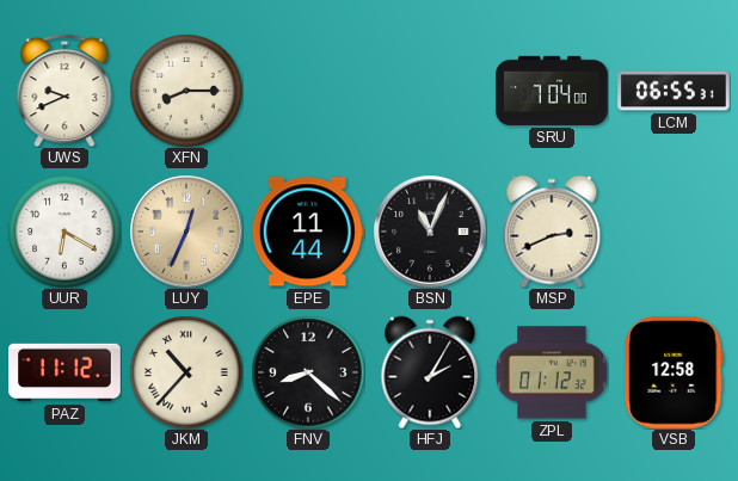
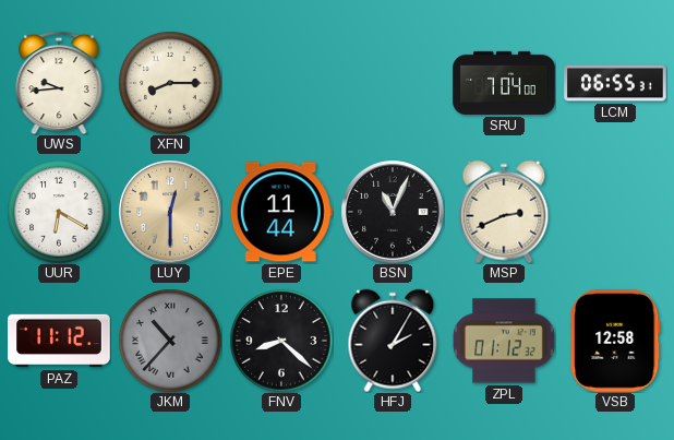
UWS: 9:41 -> 9:44 (59, 83)
LUY: 12:34 -> 12:30 (170, 212)
JKM dial: cream -> grey (170, 341)
